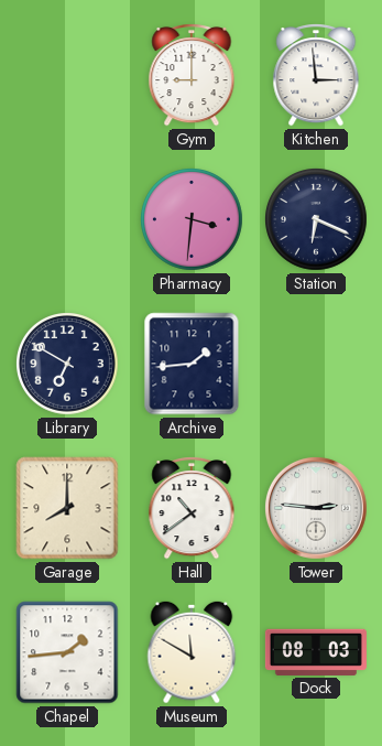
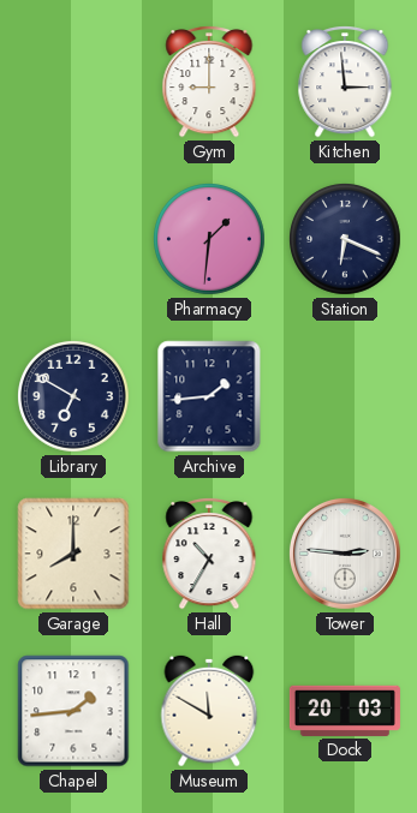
Pharmacy: 3:31 -> 1:31 (210, 240)
Hall: 10:39 -> 10:35 (209, 555)
Dock: 08:03 -> 20:03 (345, 711)
